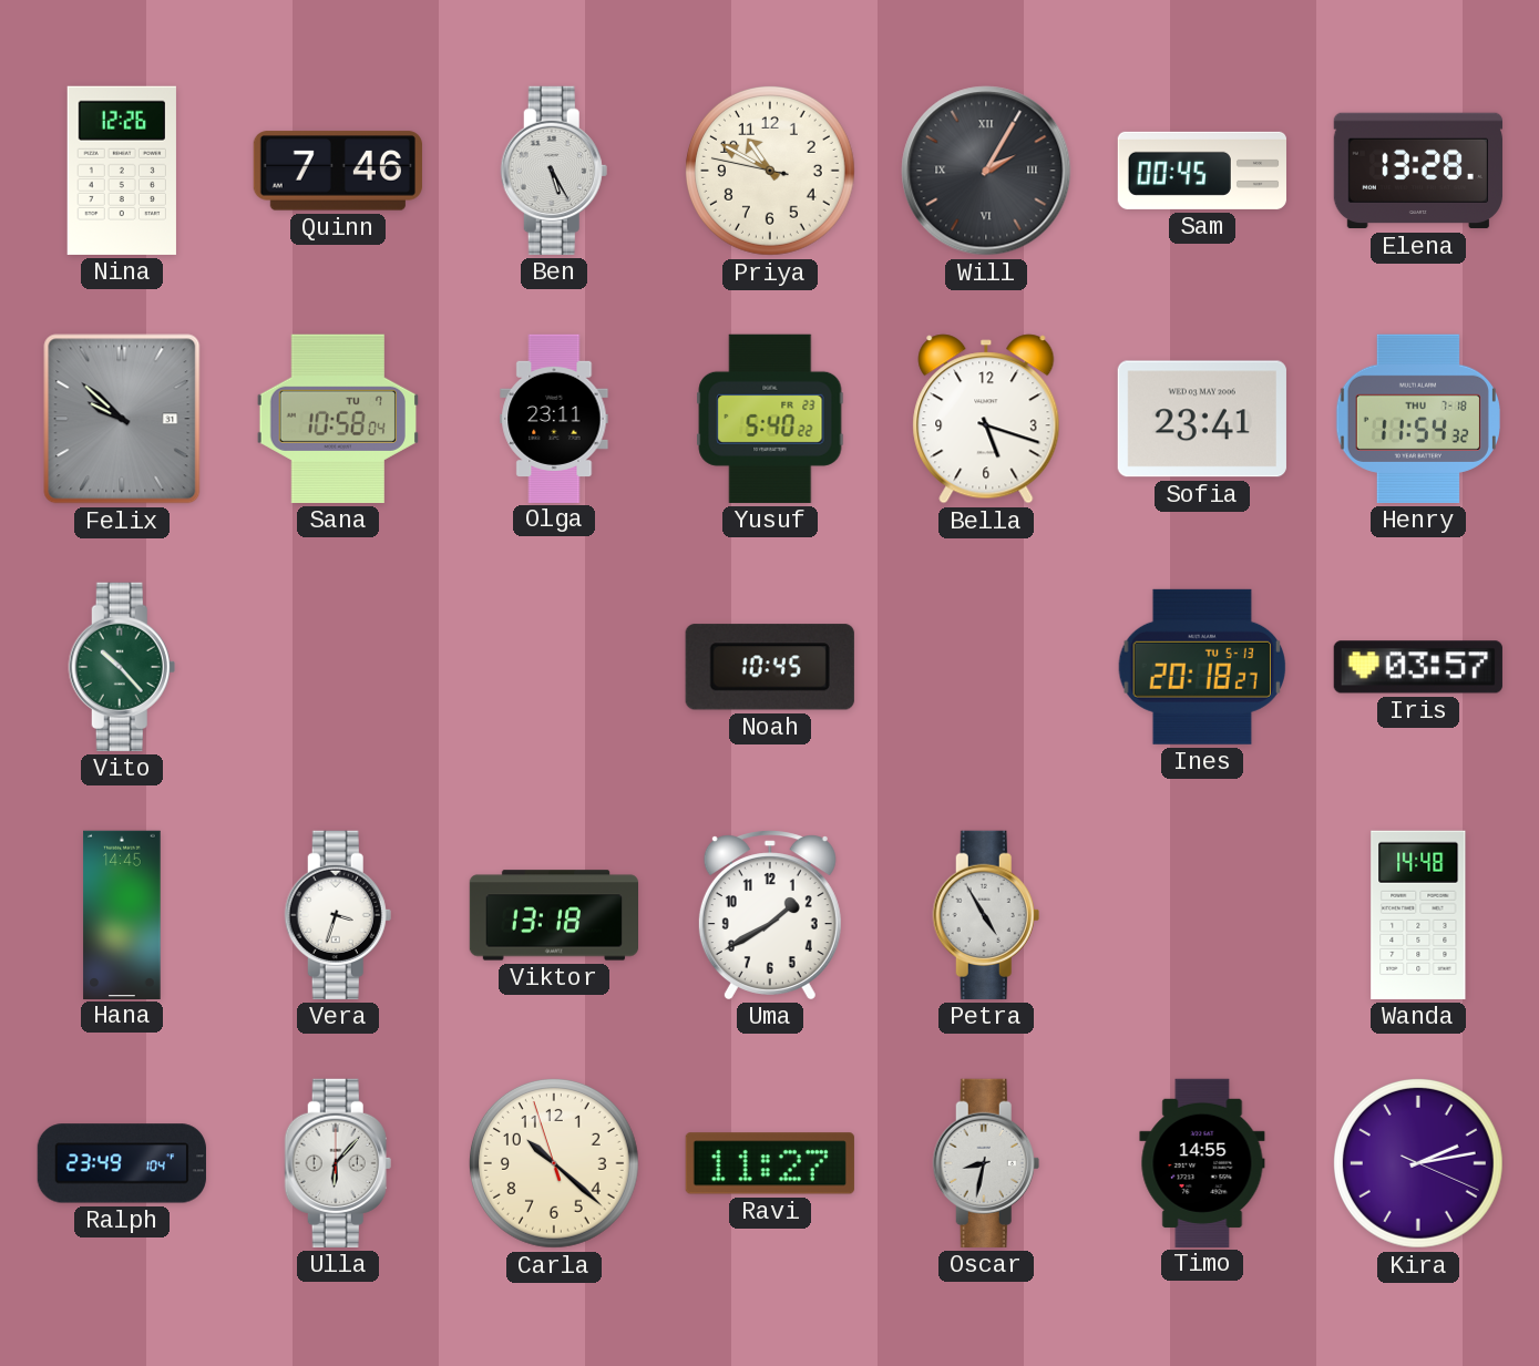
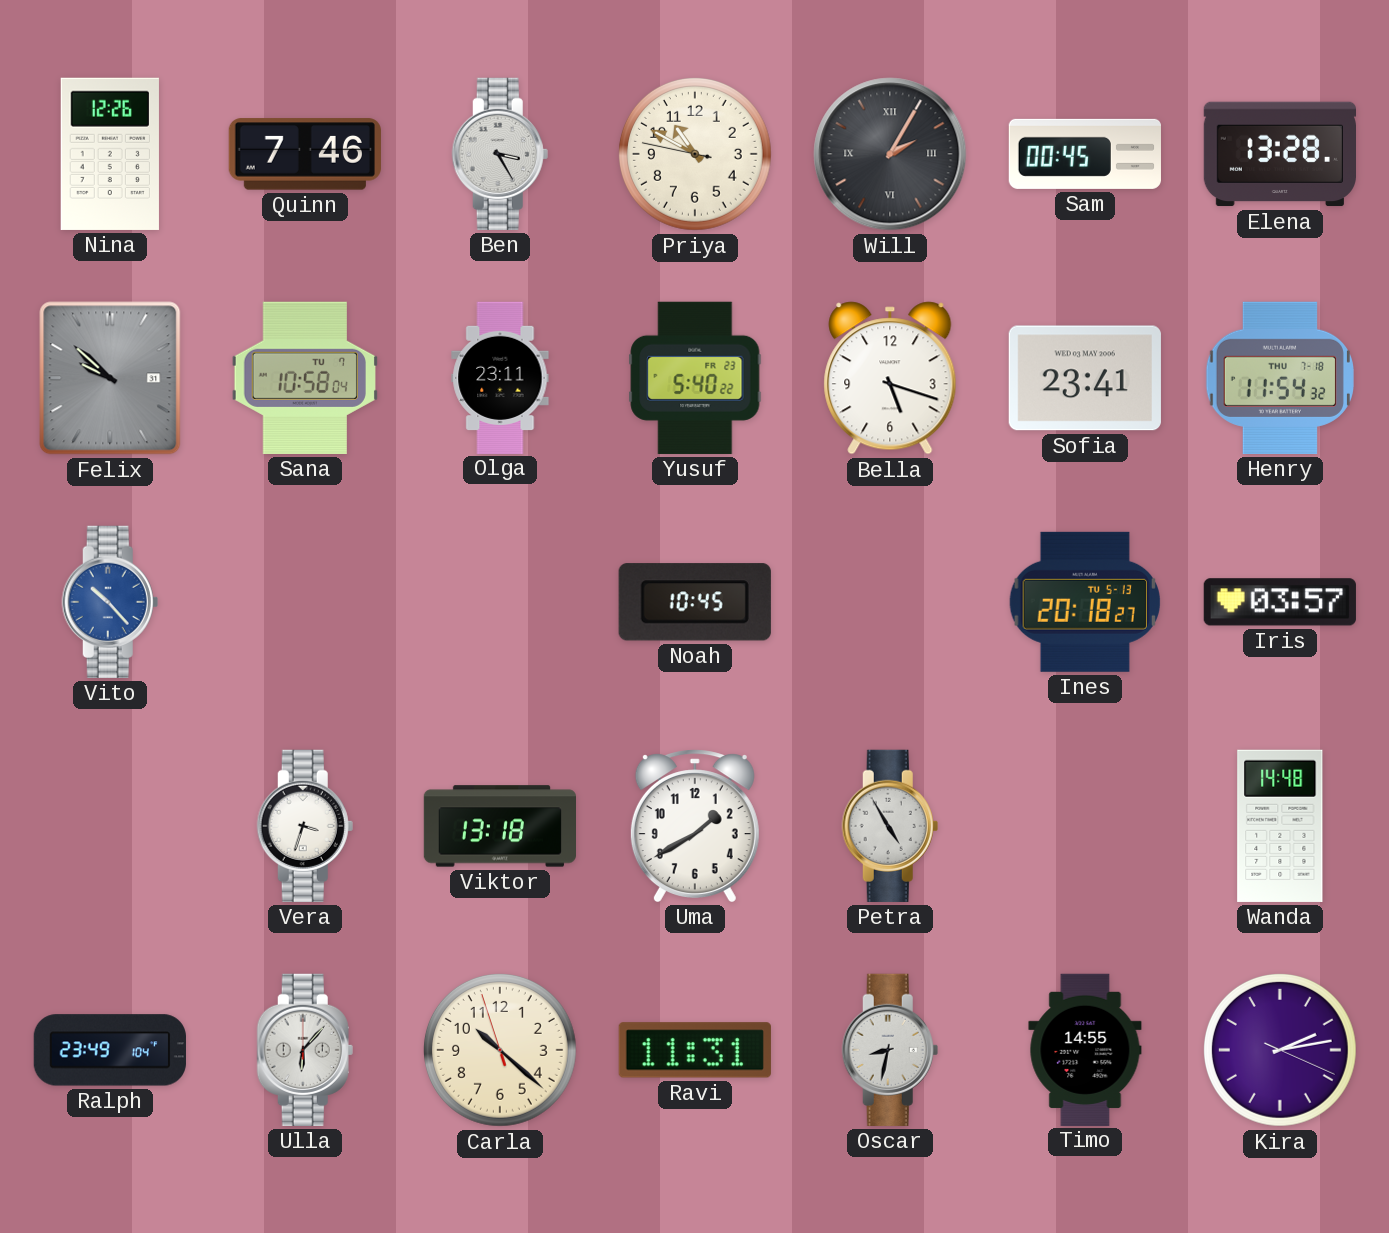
Ben: 5:25 -> 3:25 (500, 154)
Vito dial: green -> blue (110, 602)
Hana: 14:45 -> none (122, 914)
Ravi: 11:27 -> 11:31 (695, 1050)
